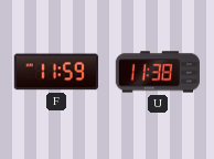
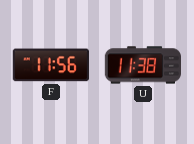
F: 11:59 -> 11:56 (51, 65)
